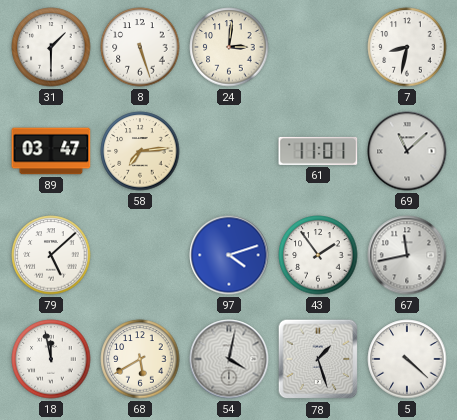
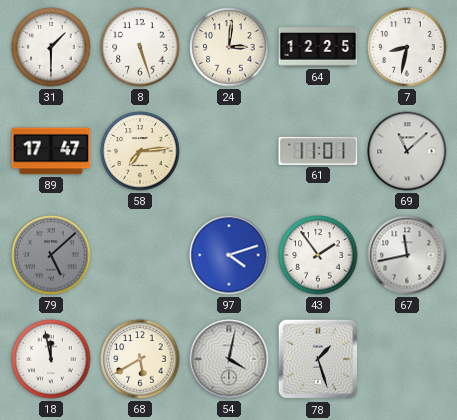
64: none -> 12:25 (318, 47)
89: 03:47 -> 17:47 (51, 151)
79 dial: white -> grey (51, 255)
5: 4:22 -> none (407, 359)
